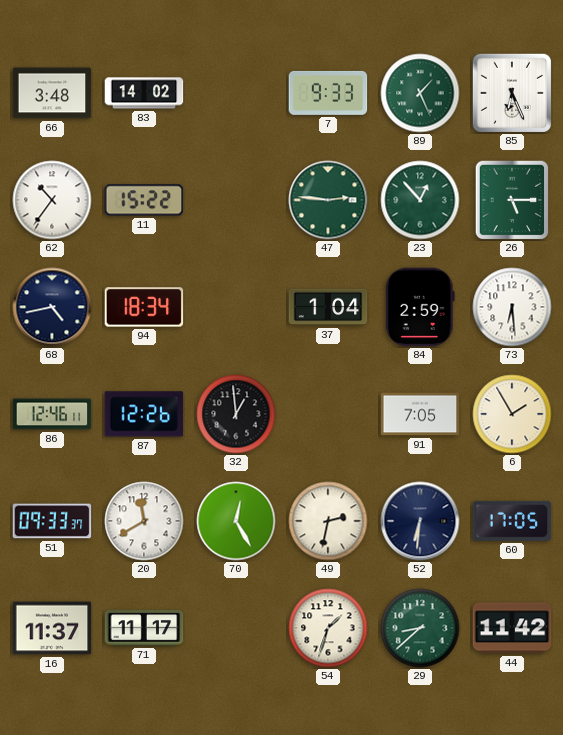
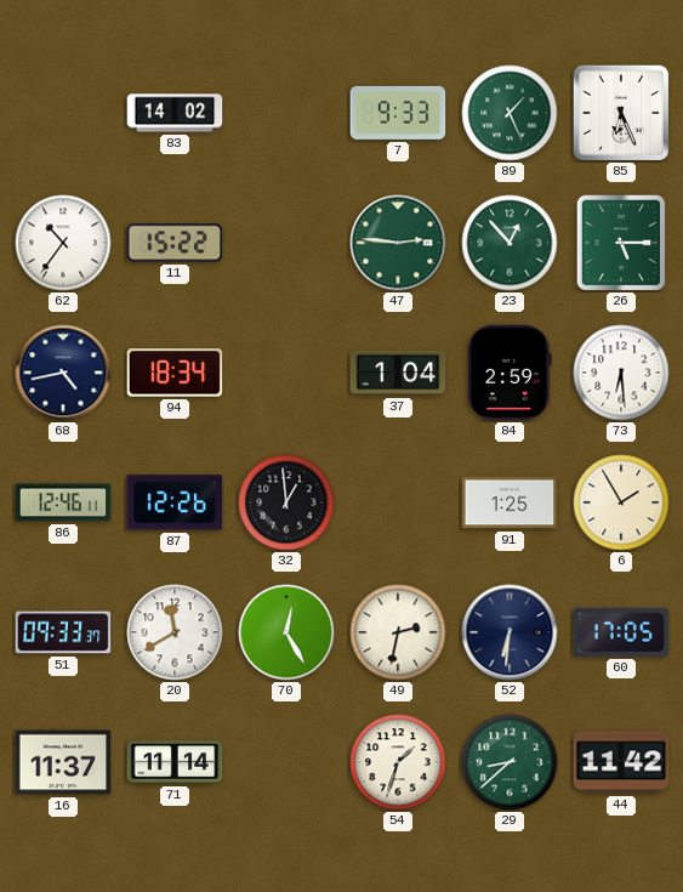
66: 3:48 -> none (52, 93)
91: 7:05 -> 1:25 (510, 502)
71: 11:17 -> 11:14 (175, 762)
